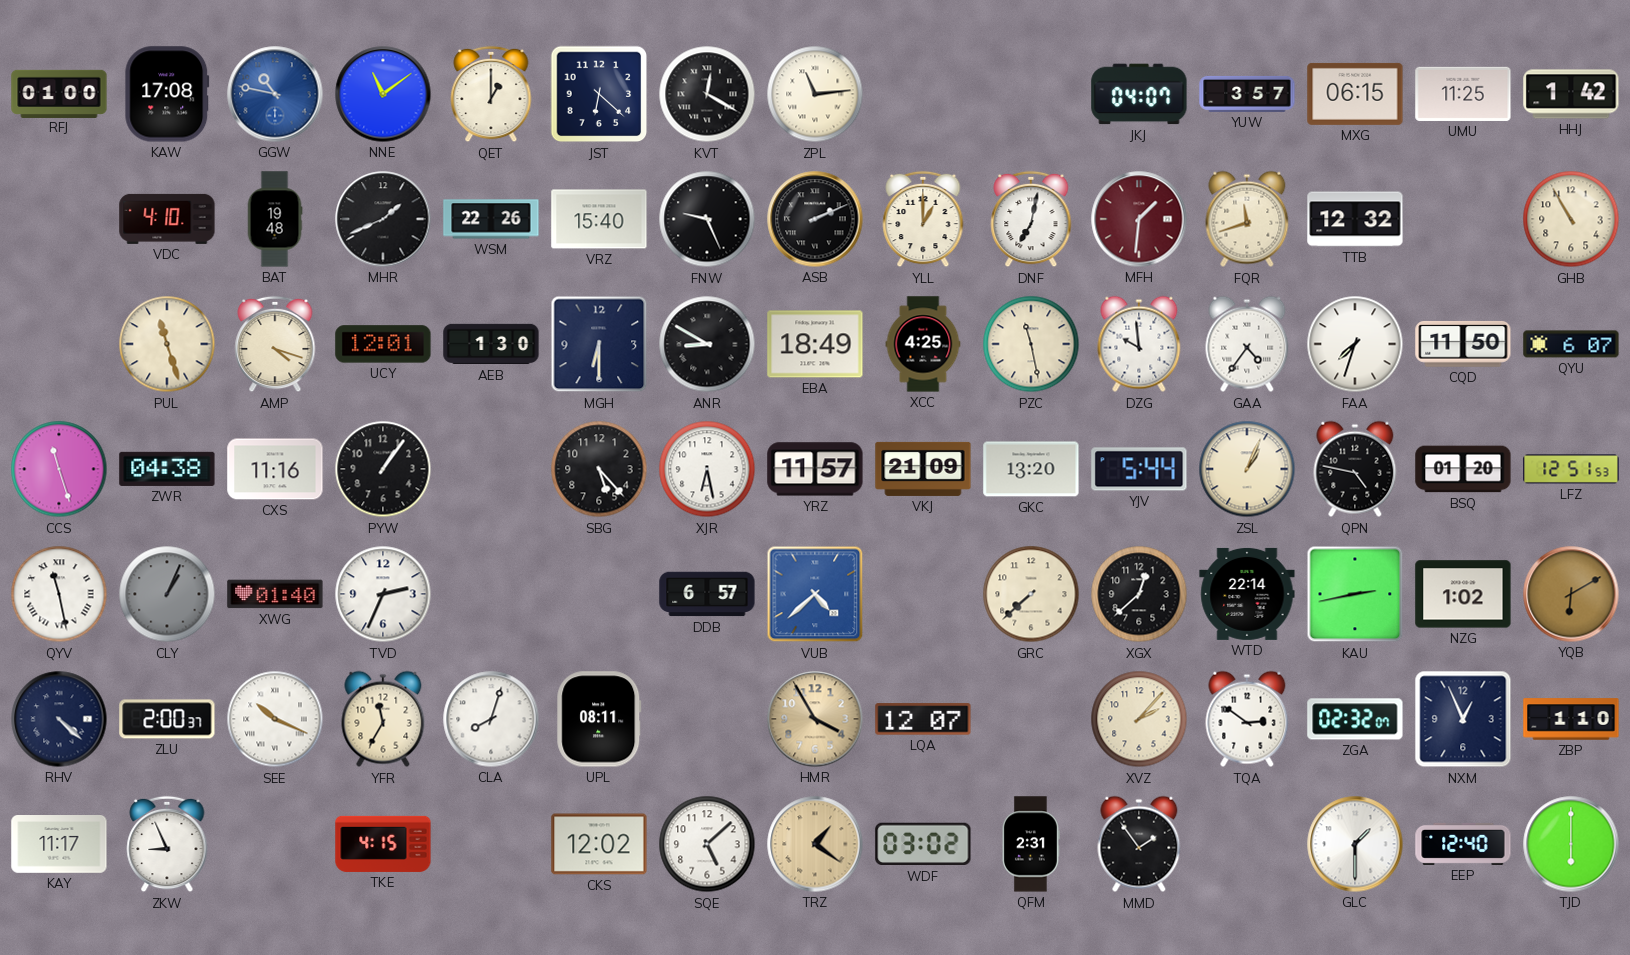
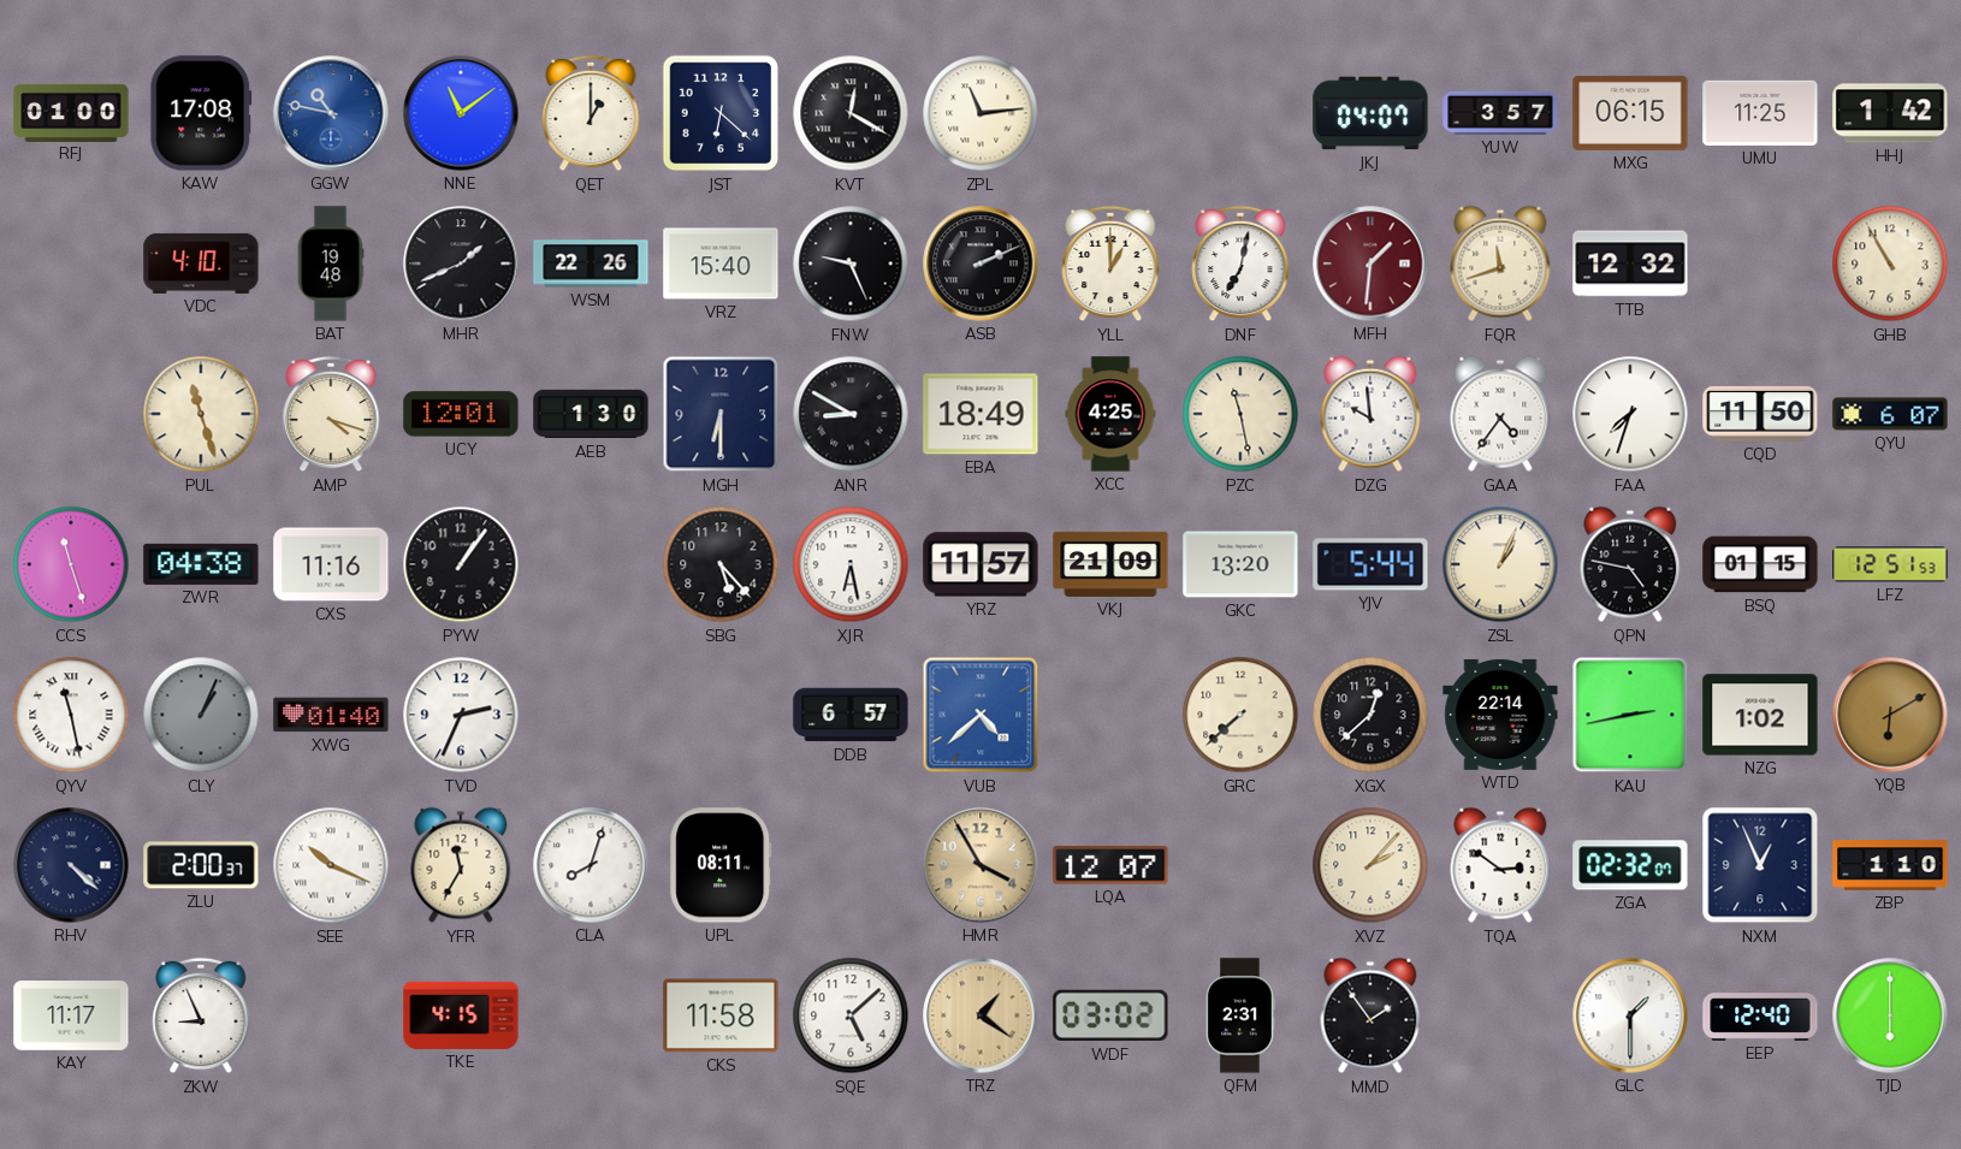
BSQ: 01:20 -> 01:15 (1760, 564)
CKS: 12:02 -> 11:58 (721, 1015)
